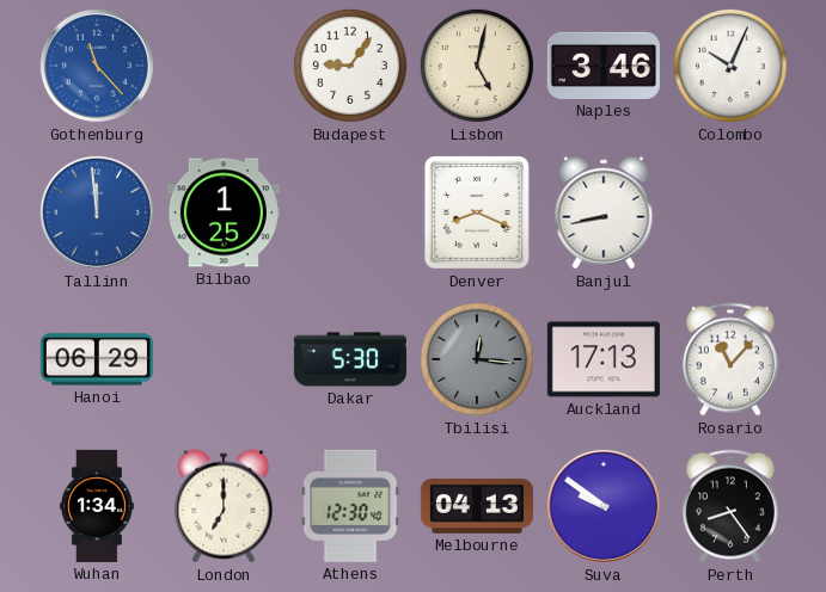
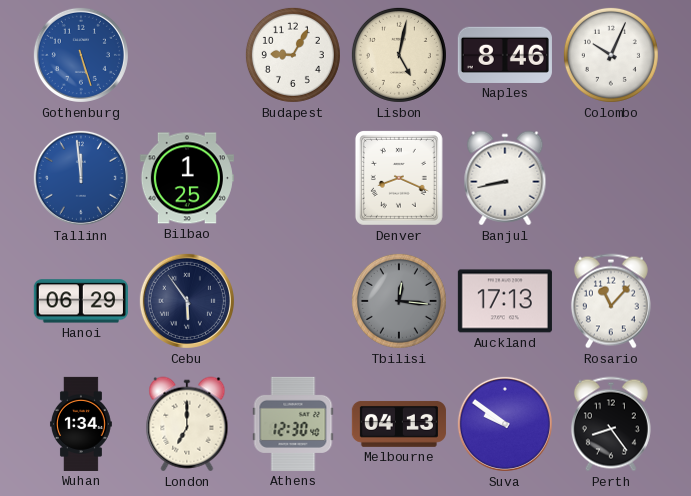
Gothenburg: 11:23 -> 5:27 (81, 55)
Budapest: 9:06 -> 9:05 (293, 55)
Naples: 3:46 -> 8:46 (505, 55)
Cebu: none -> 5:54 (187, 301)
Dakar: 5:30 -> none (350, 359)
